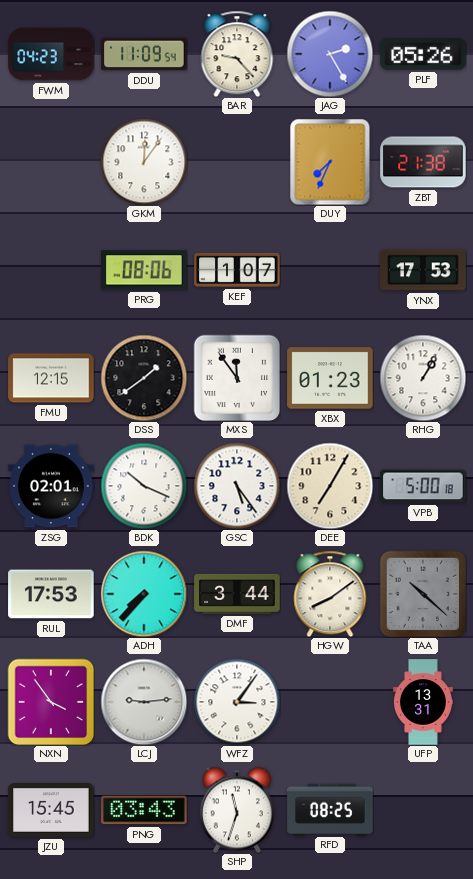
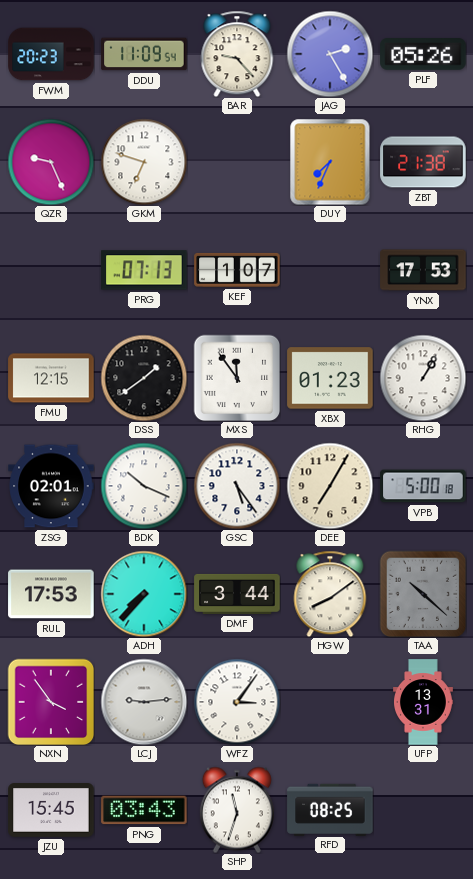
FWM: 04:23 -> 20:23 (51, 54)
QZR: none -> 9:26 (51, 162)
GKM: 12:06 -> 6:48 (144, 162)
PRG: 08:06 -> 07:13 (144, 270)
